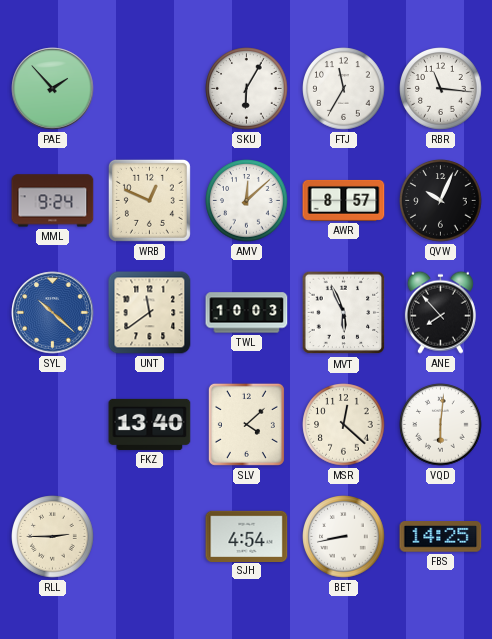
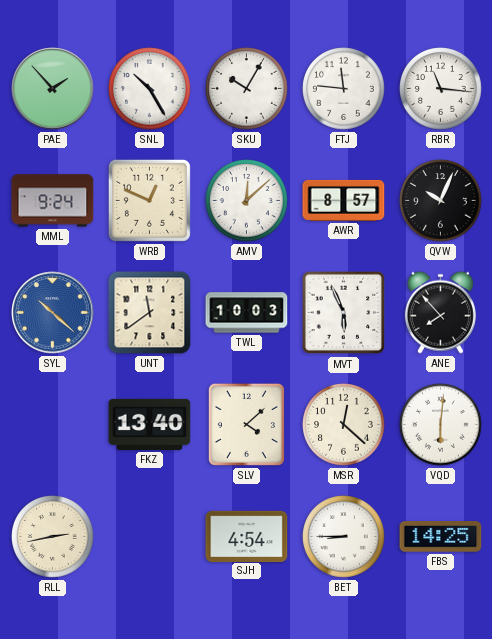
SNL: none -> 10:25 (150, 89)
SKU: 6:05 -> 10:05 (247, 89)
FTJ: 11:35 -> 11:46 (344, 89)
RLL: 2:45 -> 2:43 (53, 537)
BET: 8:43 -> 8:45 (344, 537)
